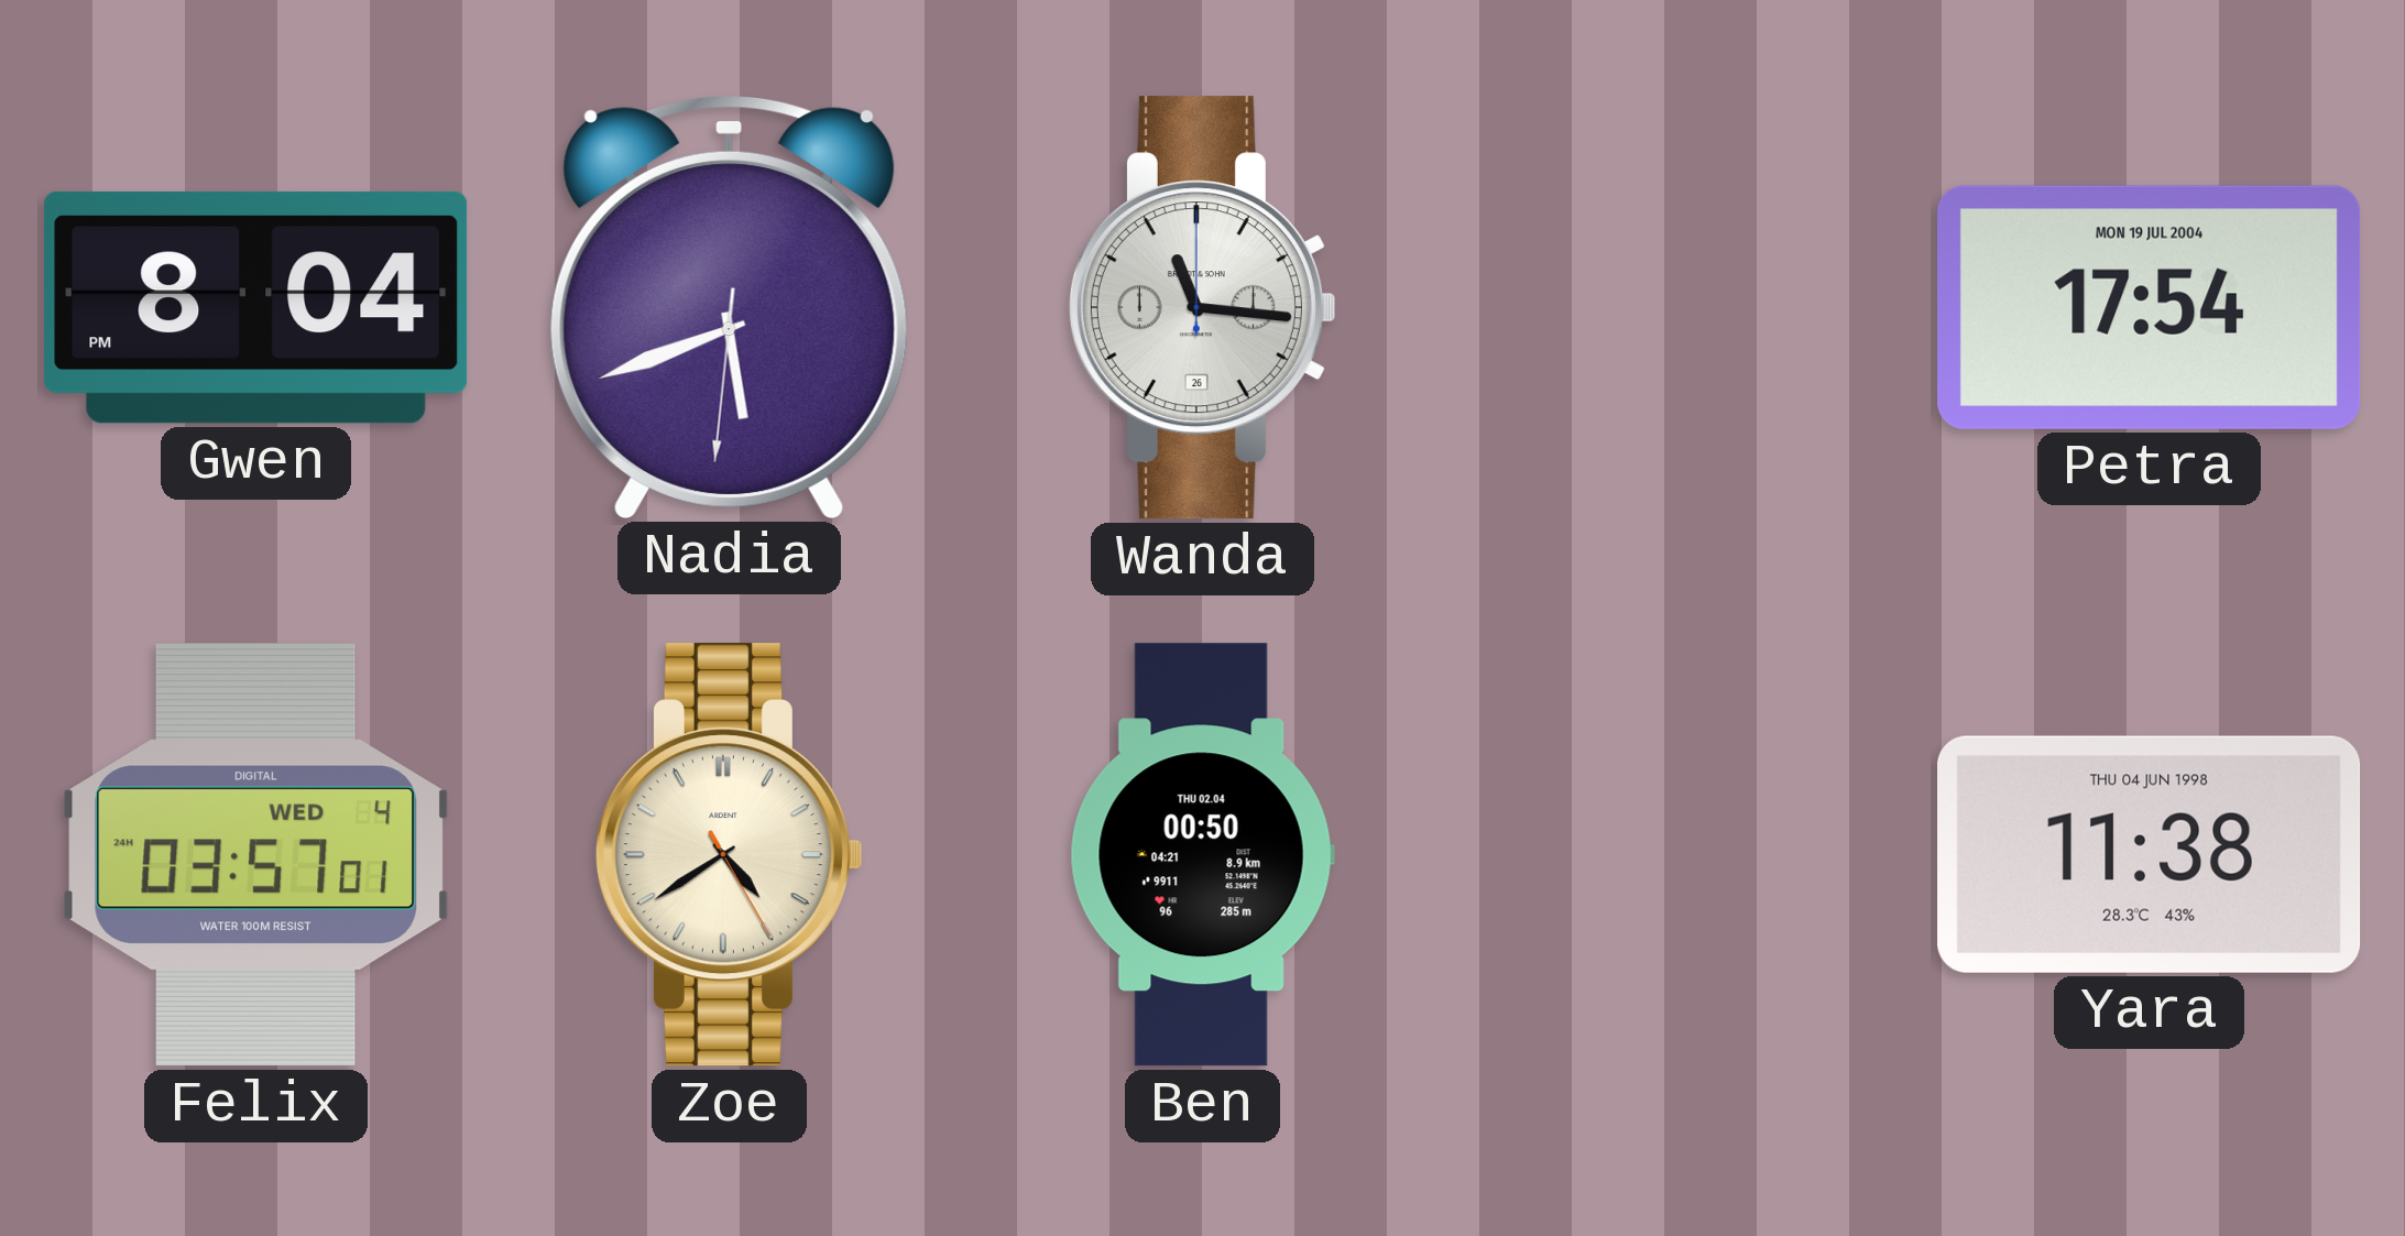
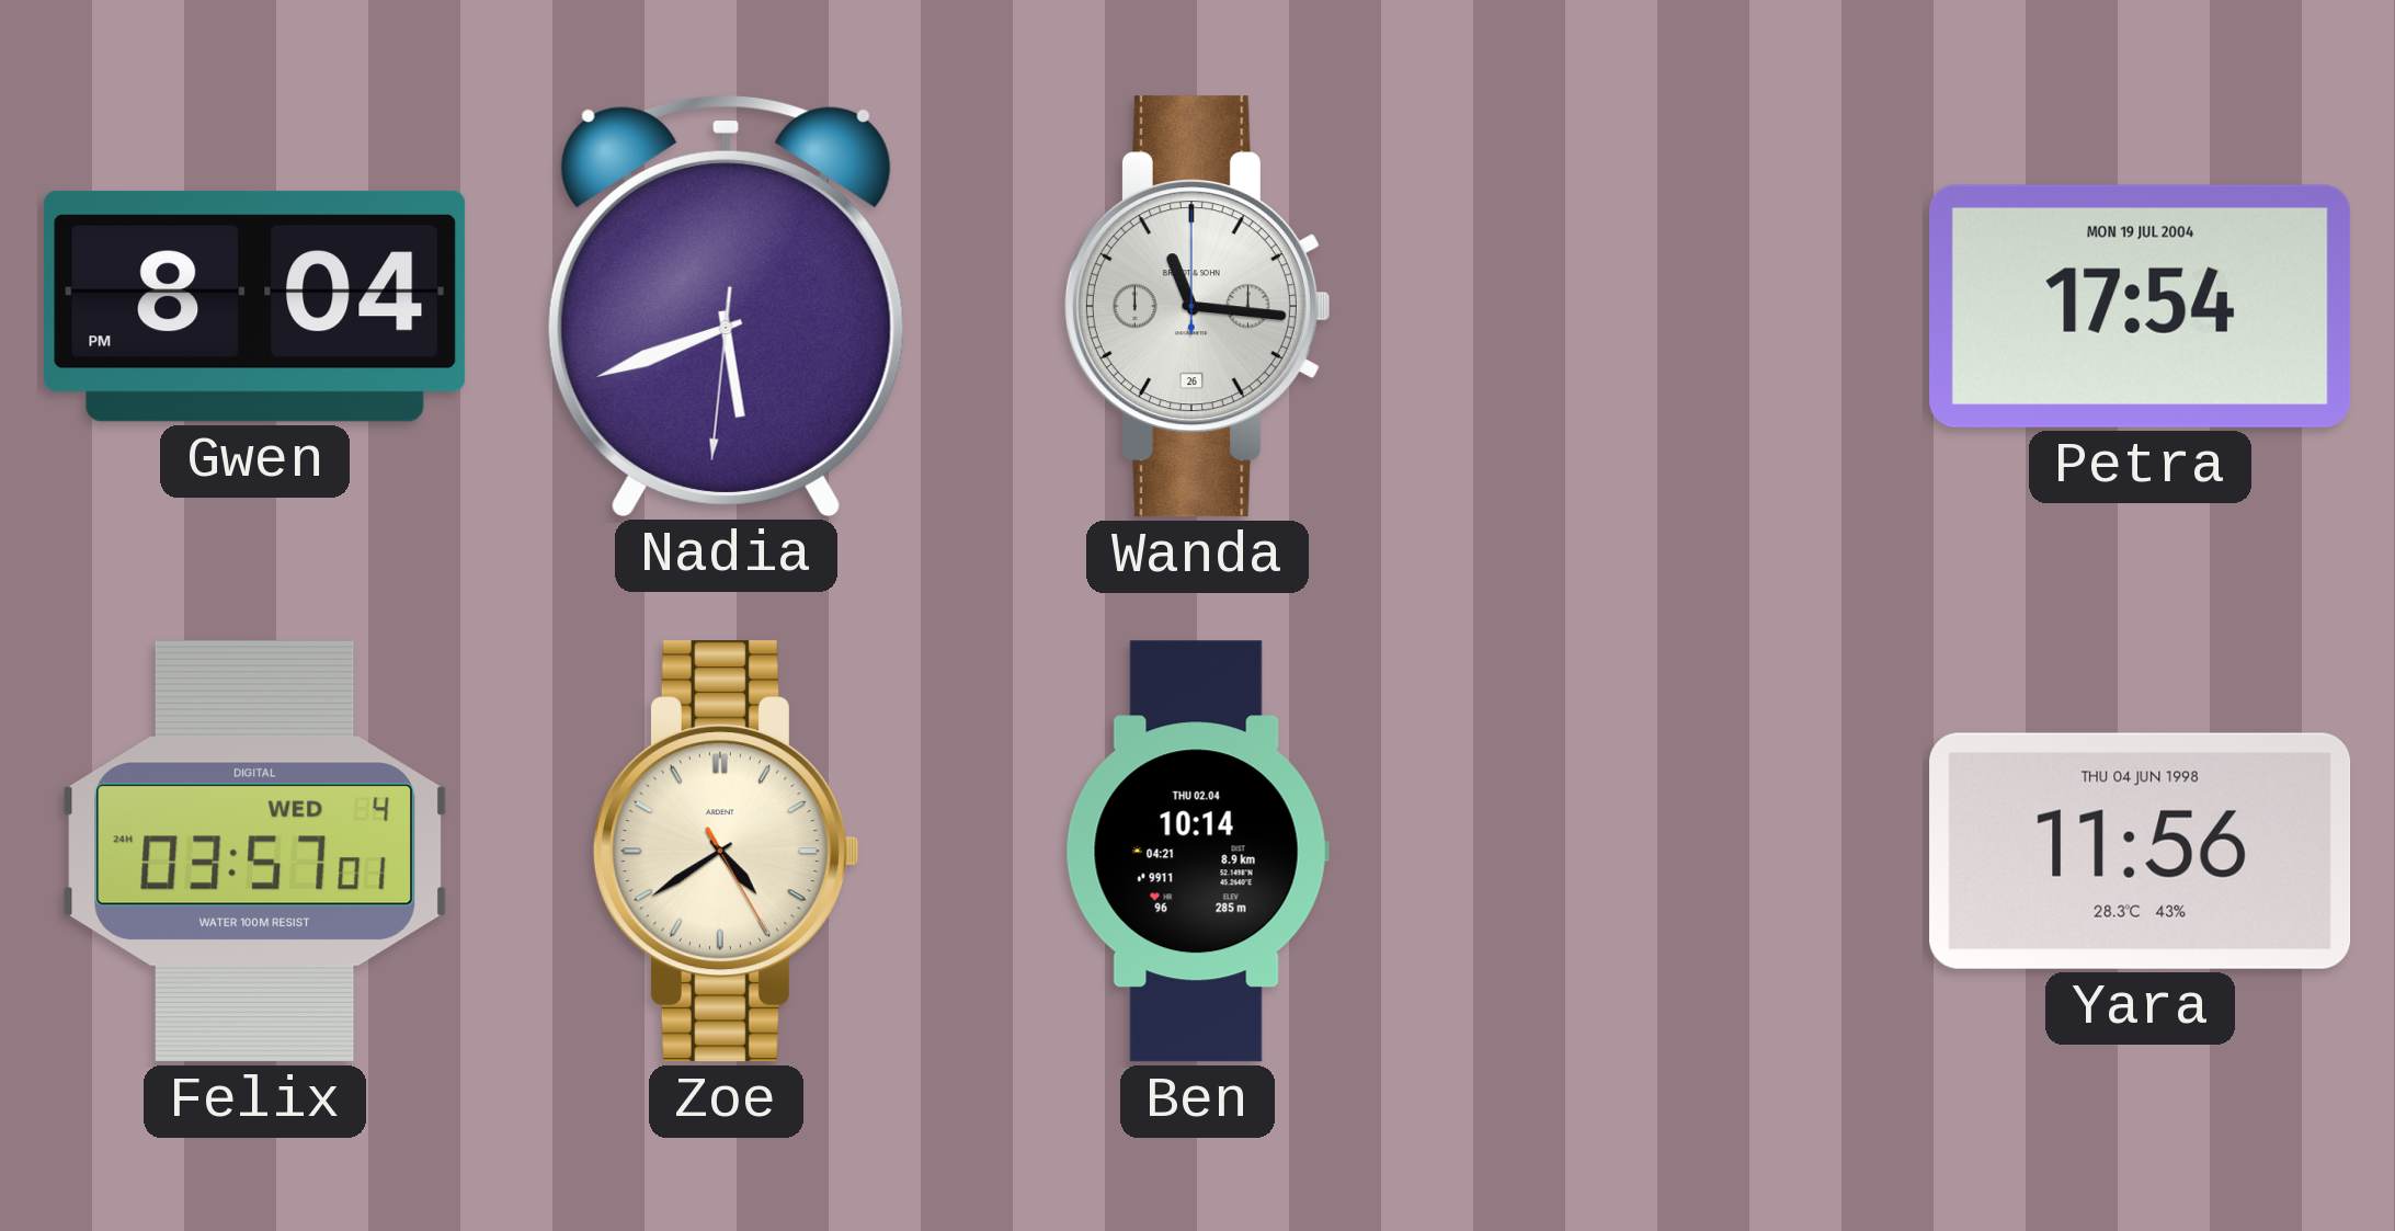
Ben: 00:50 -> 10:14 (1197, 852)
Yara: 11:38 -> 11:56 (2141, 851)
